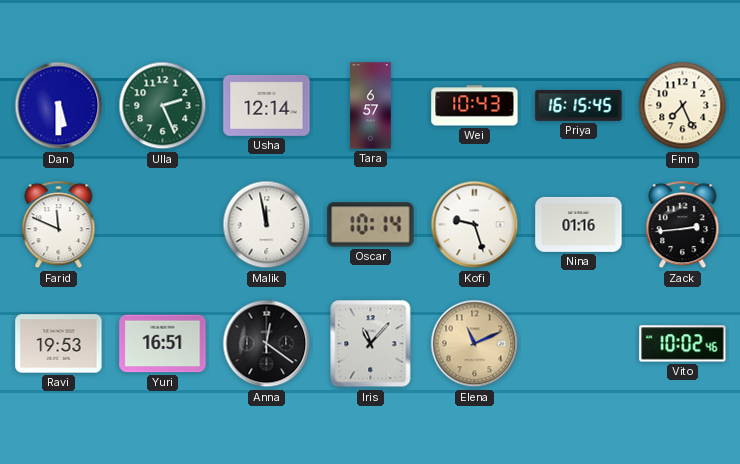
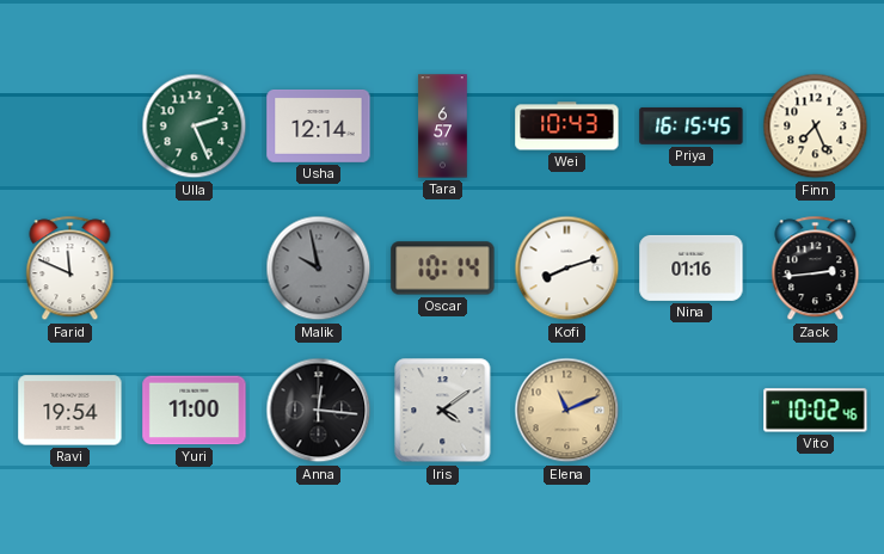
Dan: 5:30 -> none (59, 106)
Malik: 11:58 -> 9:58 (319, 269)
Malik dial: white -> grey (319, 269)
Kofi: 9:27 -> 8:12 (567, 269)
Ravi: 19:53 -> 19:54 (70, 411)
Yuri: 16:51 -> 11:00 (195, 411)
Anna: 12:21 -> 12:16 (319, 411)
Iris: 11:07 -> 4:09 (443, 411)
